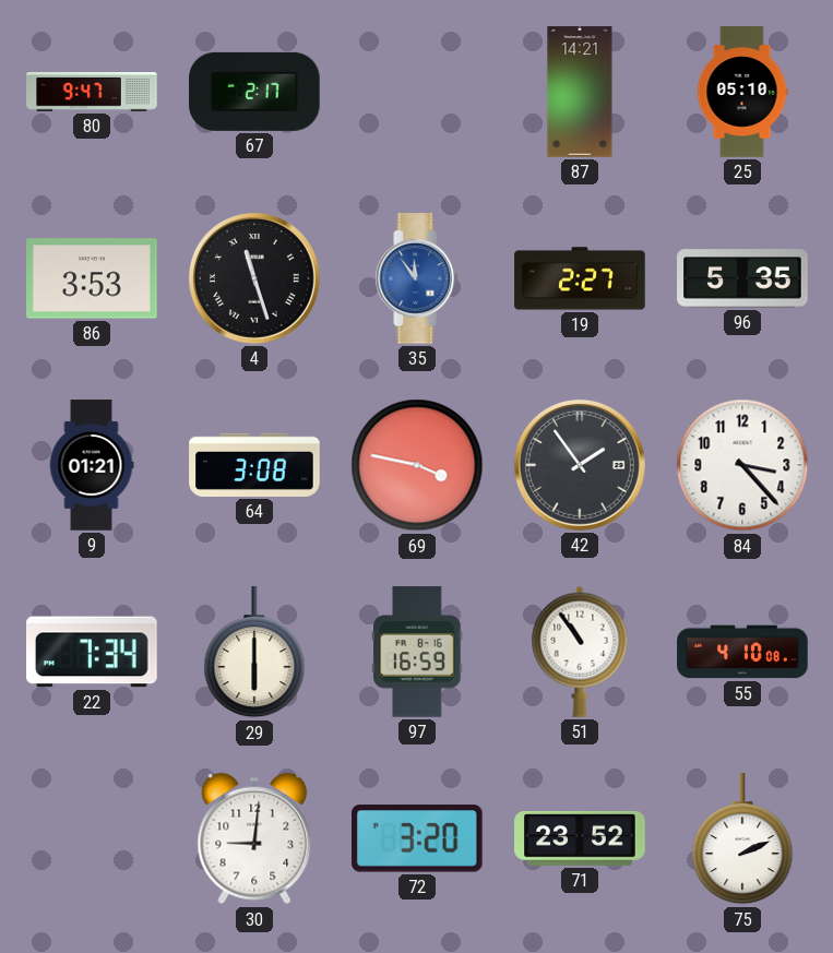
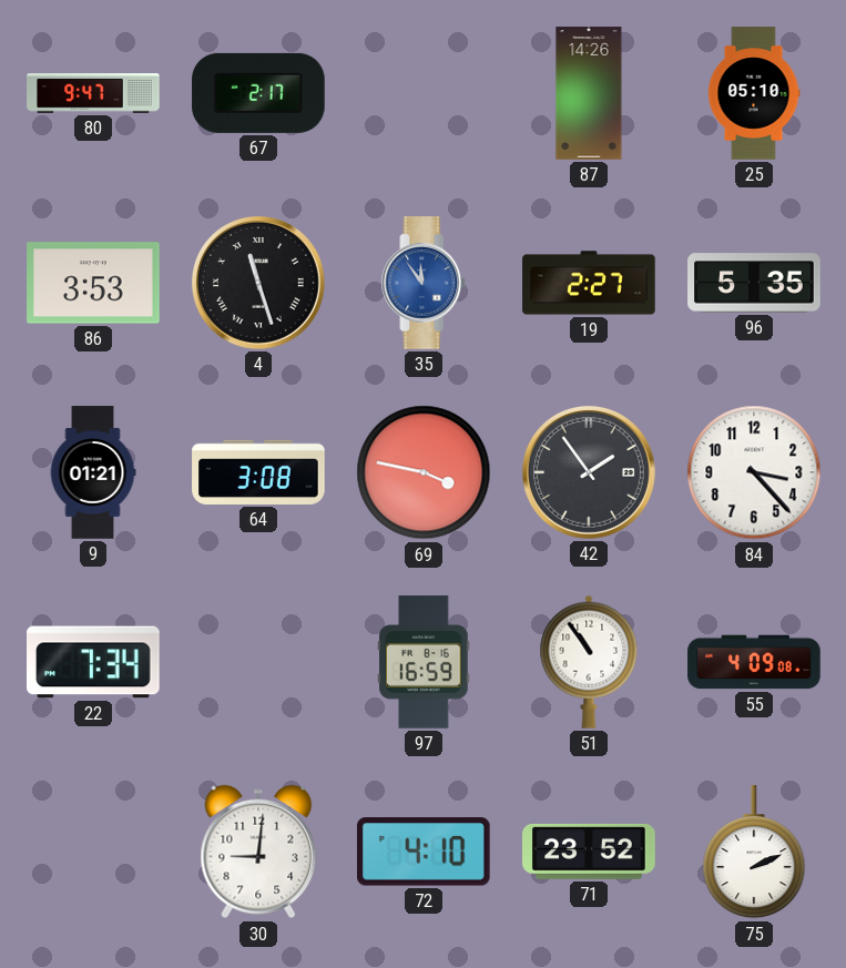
87: 14:21 -> 14:26 (589, 93)
29: 6:00 -> none (254, 653)
55: 4:10 -> 4:09 (754, 662)
72: 3:20 -> 4:10 (424, 852)
